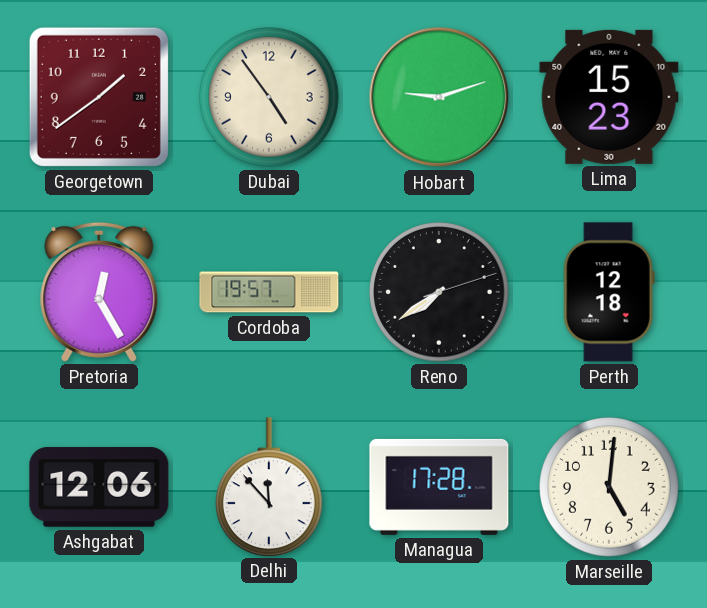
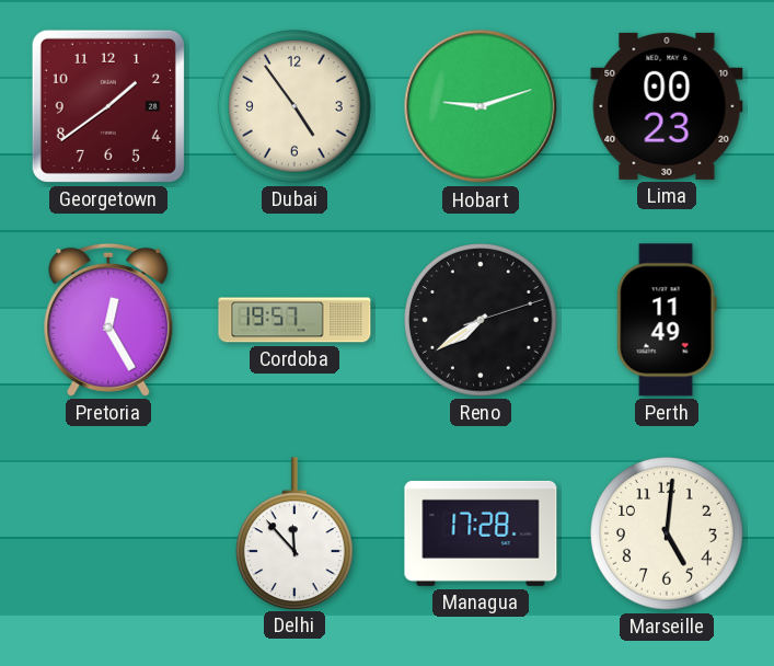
Lima: 15:23 -> 00:23 (667, 106)
Perth: 12:18 -> 11:49 (667, 320)
Ashgabat: 12:06 -> none (99, 487)
